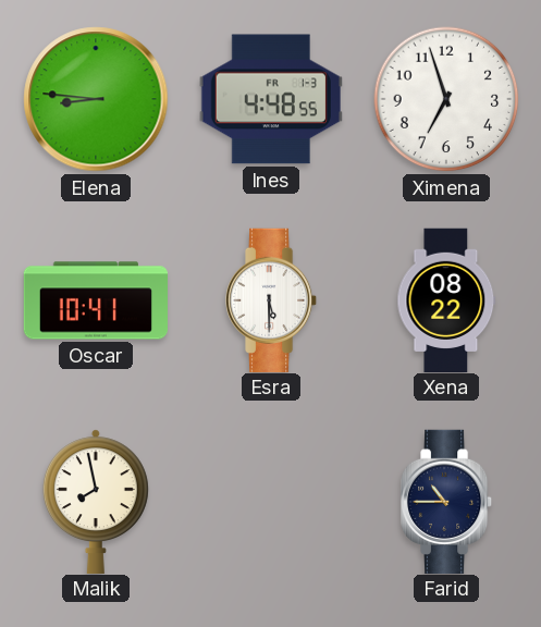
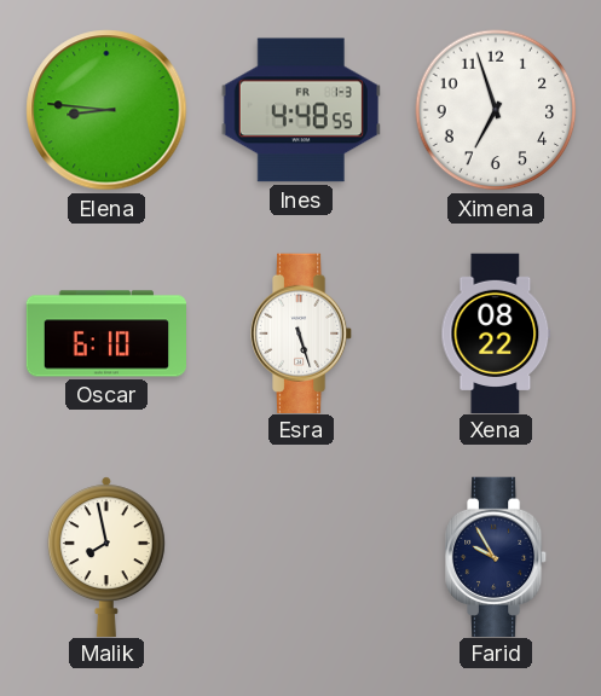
Oscar: 10:41 -> 6:10 (105, 333)
Esra: 5:30 -> 5:27 (302, 332)
Farid: 10:45 -> 9:55 (497, 556)
